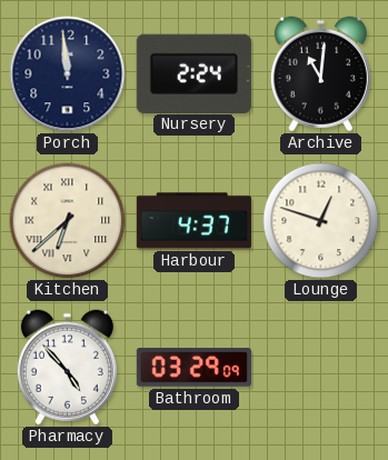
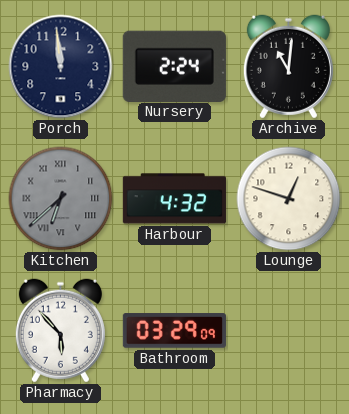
Kitchen dial: cream -> grey (61, 199)
Harbour: 4:37 -> 4:32 (174, 199)
Pharmacy: 4:53 -> 5:53 (60, 331)
